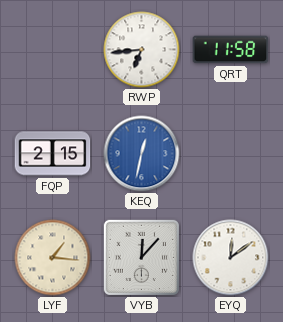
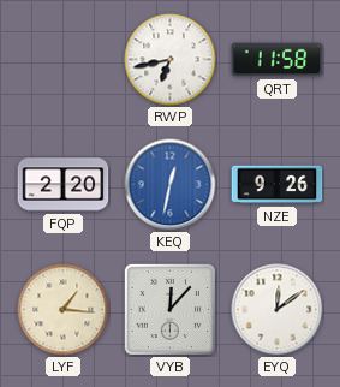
RWP: 6:44 -> 6:43 (171, 60)
FQP: 2:15 -> 2:20 (64, 185)
NZE: none -> 9:26 (278, 185)
